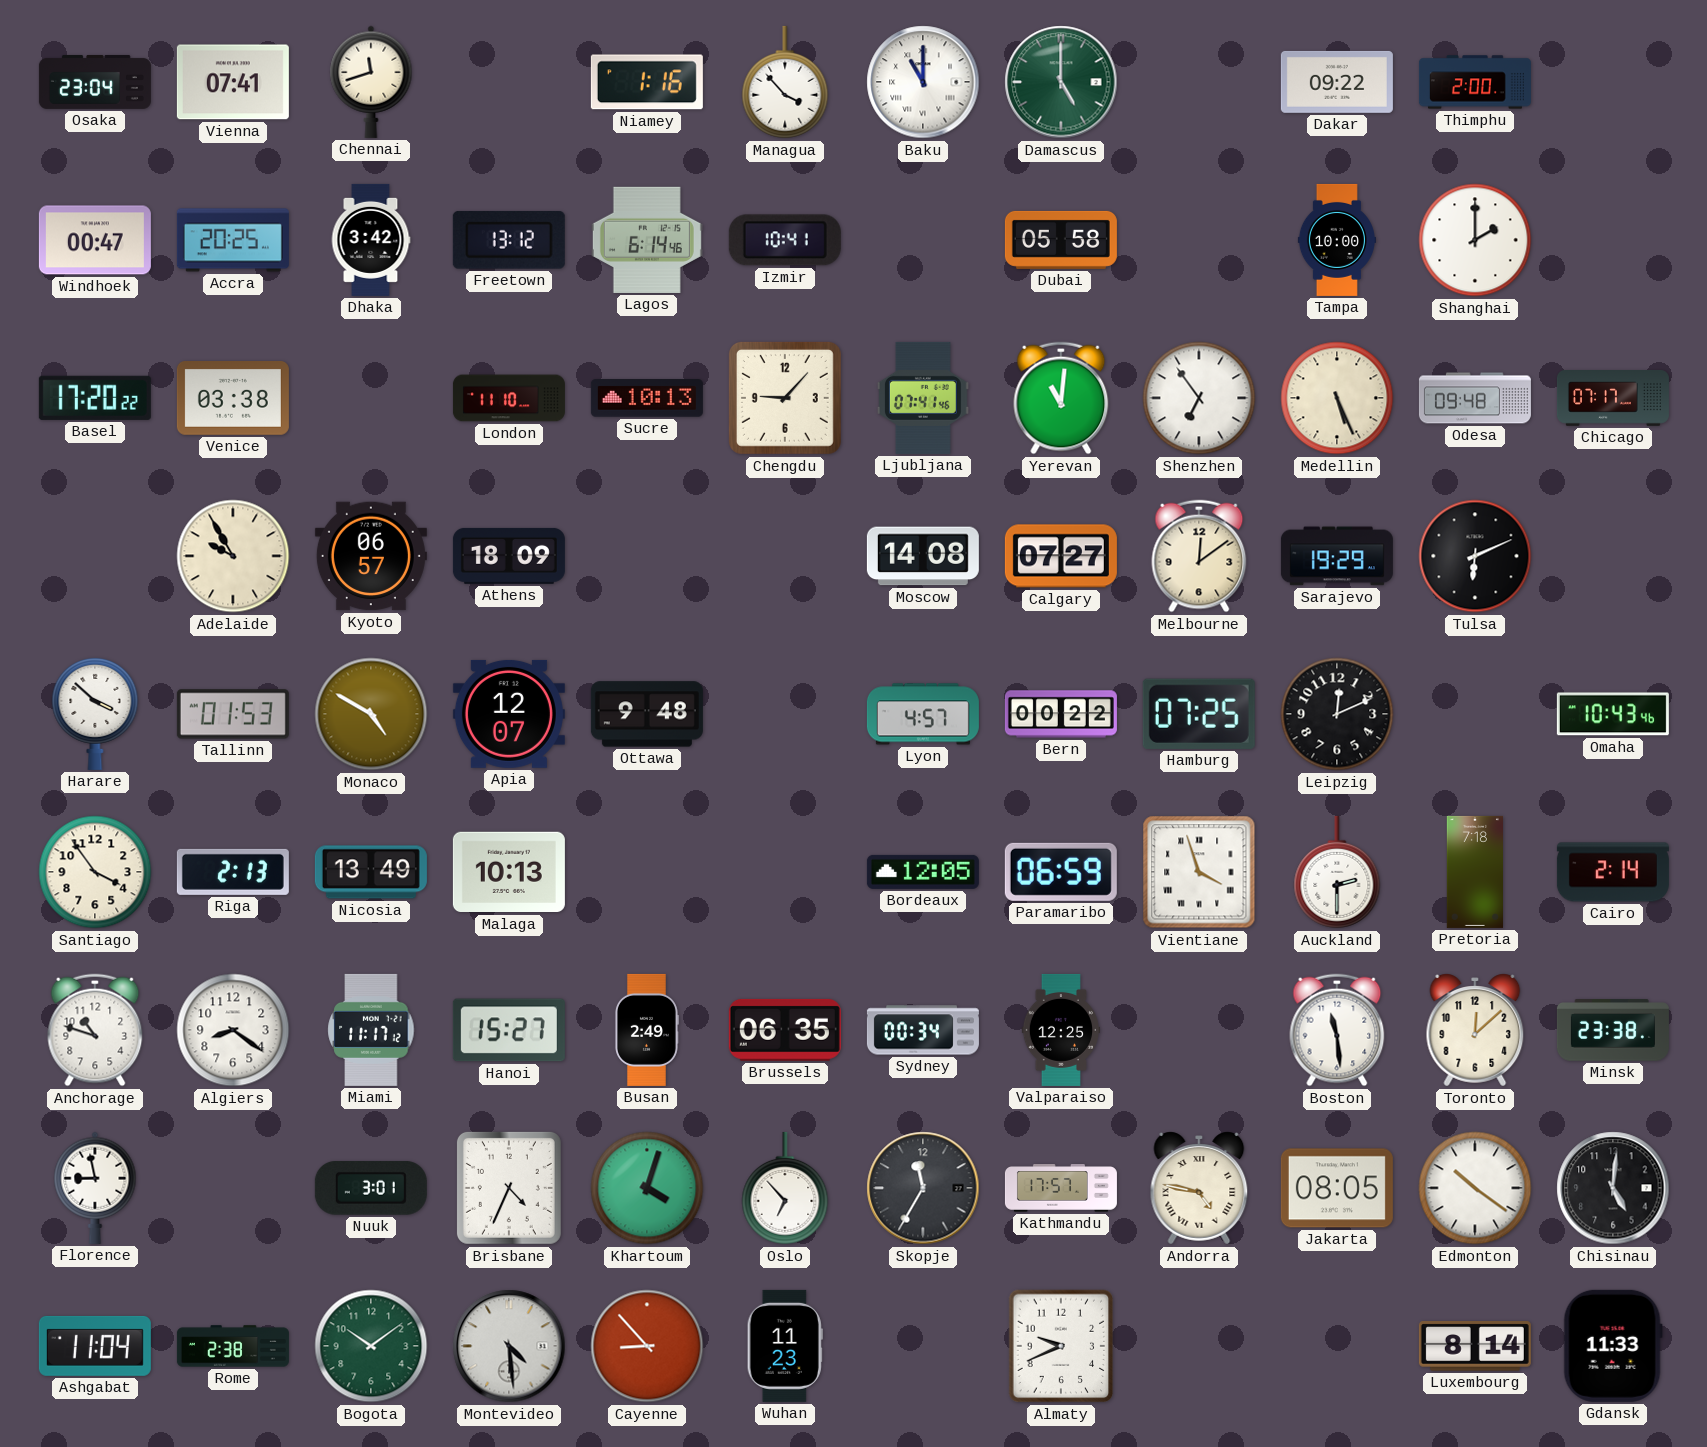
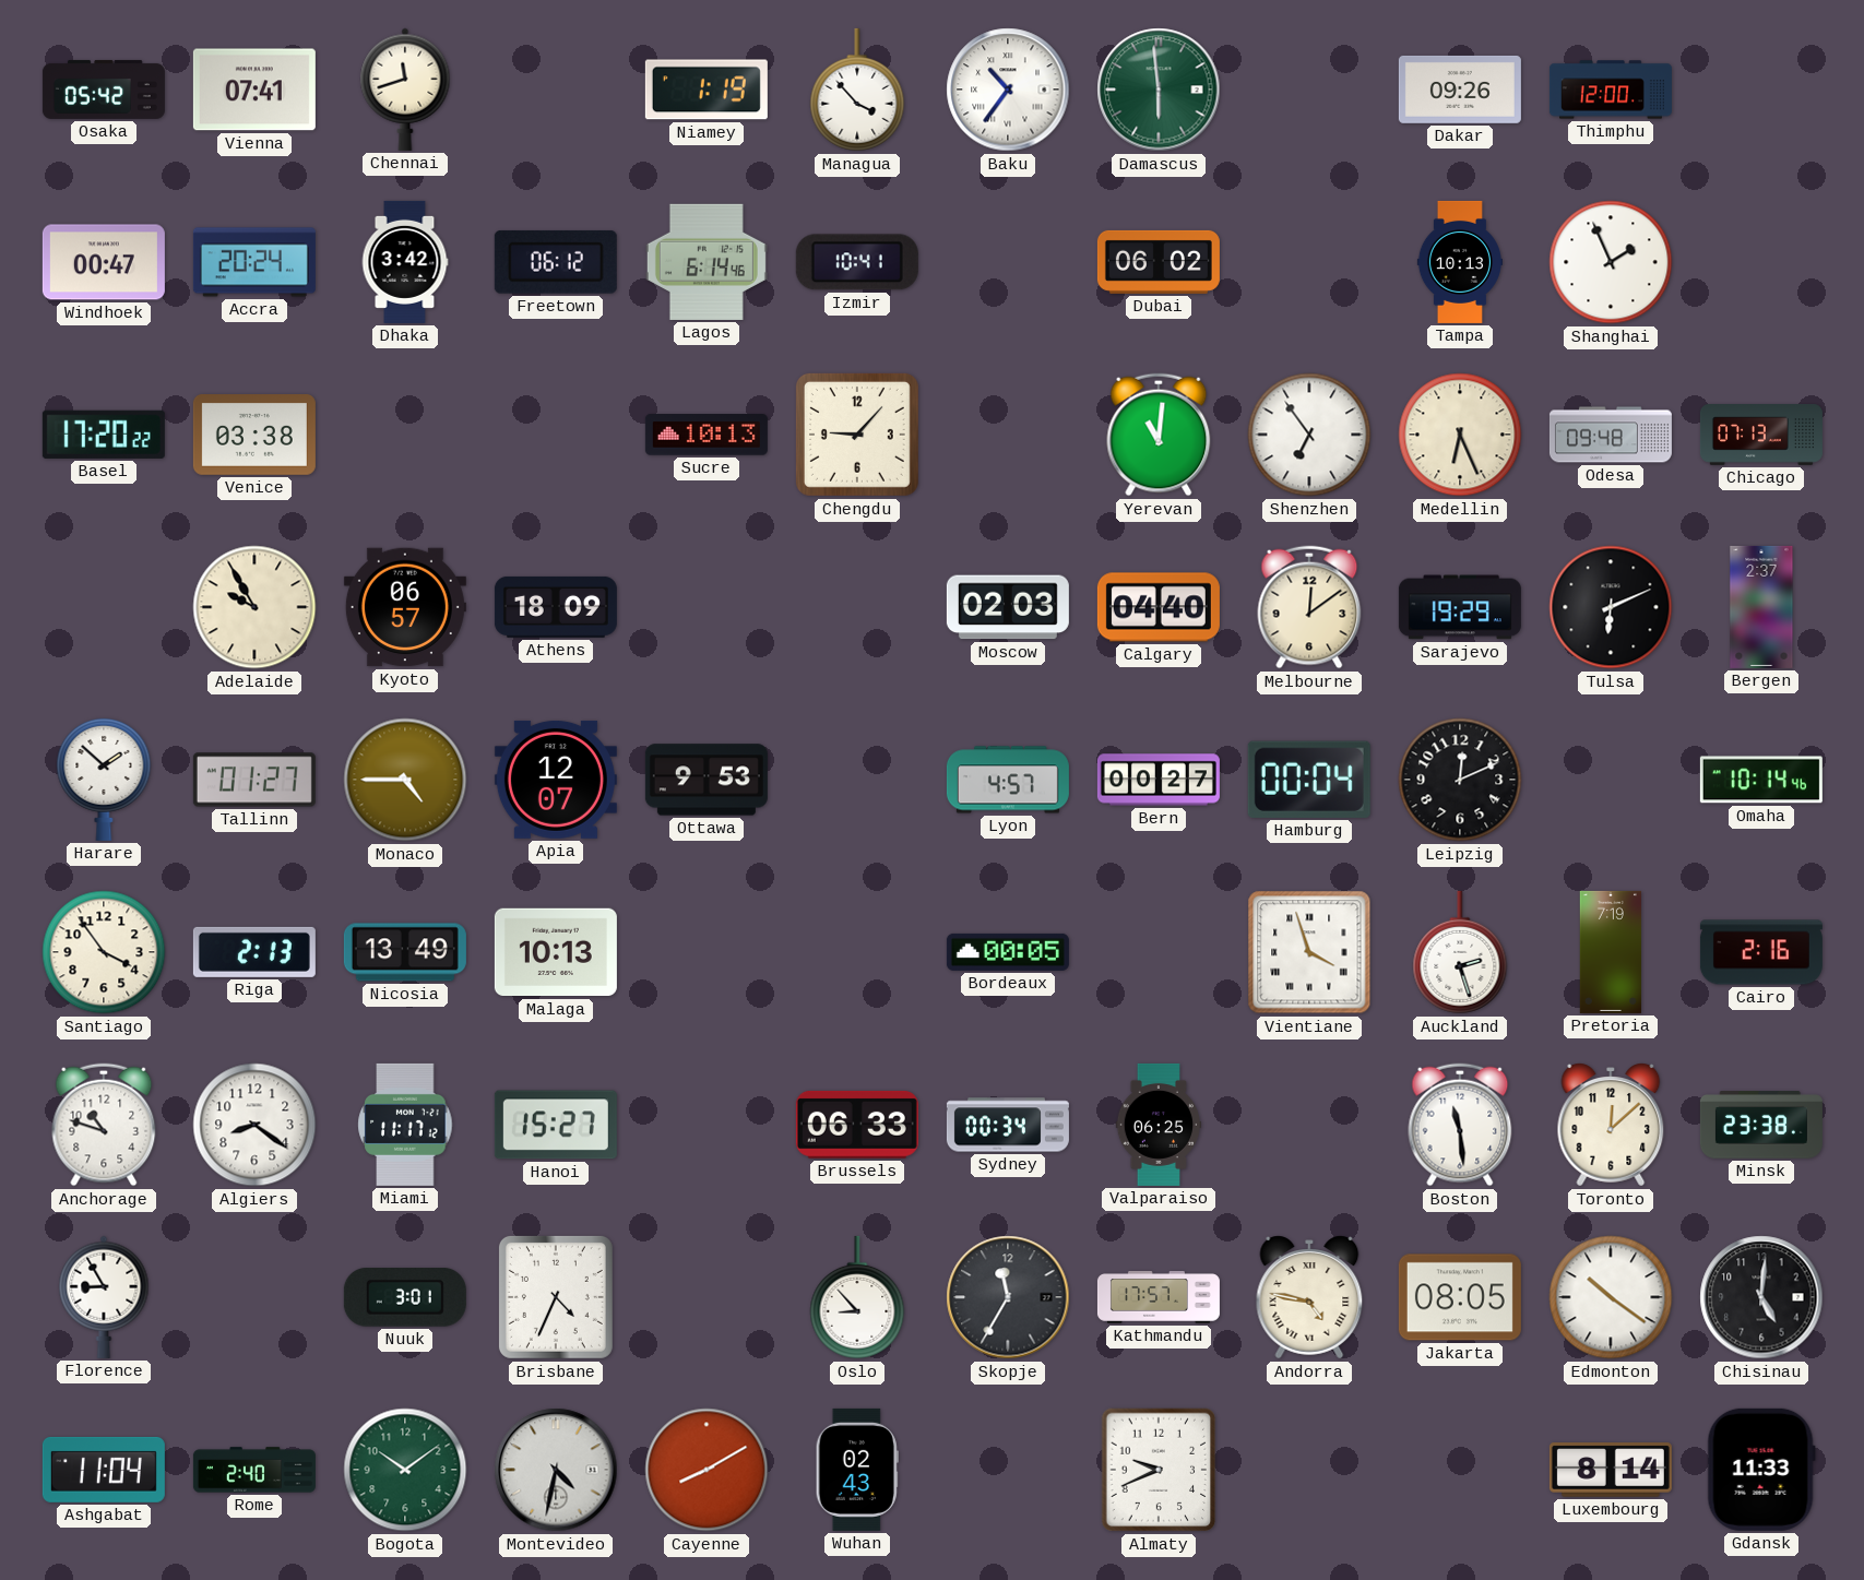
Osaka: 23:04 -> 05:42 (104, 90)
Niamey: 1:16 -> 1:19 (707, 90)
Baku: 11:00 -> 10:36 (1008, 90)
Damascus: 5:00 -> 5:59 (1159, 90)
Dakar: 09:22 -> 09:26 (1460, 90)
Thimphu: 2:00 -> 12:00 (1611, 90)
Accra: 20:25 -> 20:24 (254, 262)
Freetown: 13:12 -> 06:12 (556, 262)
Dubai: 05:58 -> 06:02 (1159, 262)
Tampa: 10:00 -> 10:13 (1460, 262)
Shanghai: 2:00 -> 1:56 (1611, 262)
London: 11:10 -> none (509, 398)
Ljubljana: 07:41 -> none (923, 398)
Medellin: 5:26 -> 6:26 (1460, 435)
Chicago: 07:17 -> 07:13 (1761, 436)
Moscow: 14:08 -> 02:03 (1008, 607)
Calgary: 07:27 -> 04:40 (1159, 607)
Bergen: none -> 2:37 (1761, 607)
Harare: 3:52 -> 1:52 (104, 779)
Tallinn: 01:53 -> 01:27 (254, 780)
Monaco: 4:50 -> 4:45 (405, 780)
Ottawa: 9:48 -> 9:53 (707, 780)
Bern: 00:22 -> 00:27 (1159, 780)
Hamburg: 07:25 -> 00:04 (1309, 780)
Omaha: 10:43 -> 10:14 (1761, 780)
Bordeaux: 12:05 -> 00:05 (1008, 952)
Paramaribo: 06:59 -> none (1061, 872)
Auckland: 2:30 -> 2:27 (1460, 952)
Pretoria: 7:18 -> 7:19 (1610, 952)
Cairo: 2:14 -> 2:16 (1761, 952)
Busan: 2:49 -> none (646, 1030)
Brussels: 06:35 -> 06:33 (857, 1125)
Valparaiso: 12:25 -> 06:25 (1157, 1125)
Florence: 8:58 -> 8:55 (104, 1297)
Khartoum: 4:03 -> none (647, 1188)
Oslo: 6:53 -> 8:53 (857, 1297)
Rome: 2:38 -> 2:40 (254, 1470)
Montevideo: 4:29 -> 4:32 (556, 1470)
Cayenne: 8:53 -> 8:10 (707, 1470)
Wuhan: 11:23 -> 02:43 (857, 1470)
